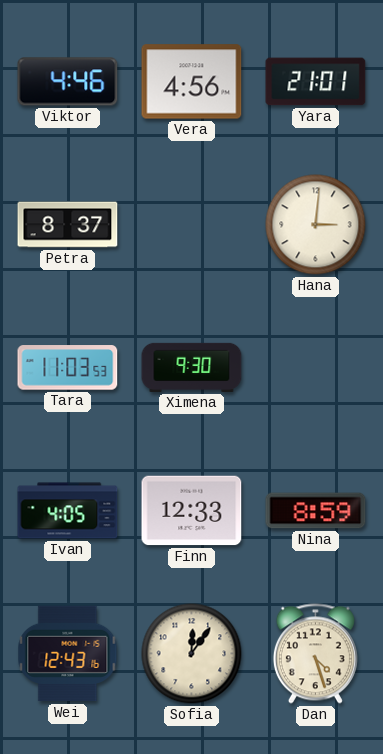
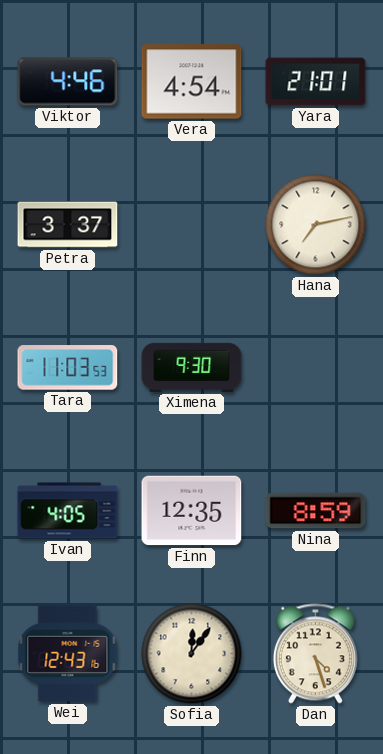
Vera: 4:56 -> 4:54 (192, 82)
Petra: 8:37 -> 3:37 (68, 225)
Hana: 3:01 -> 7:13 (316, 225)
Finn: 12:33 -> 12:35 (192, 511)
